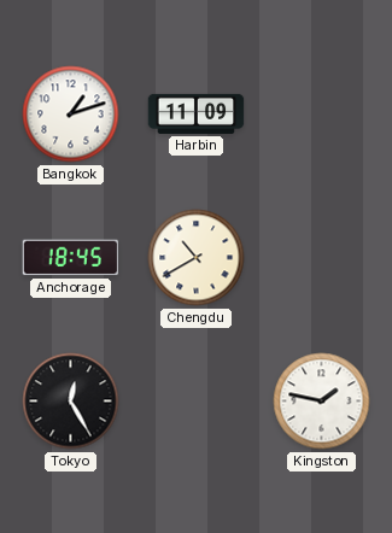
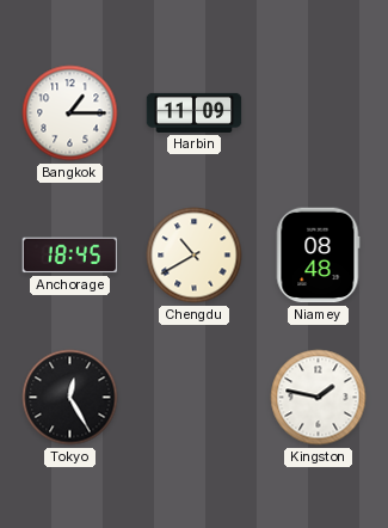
Bangkok: 1:12 -> 1:15 (70, 113)
Niamey: none -> 08:48 (318, 256)
